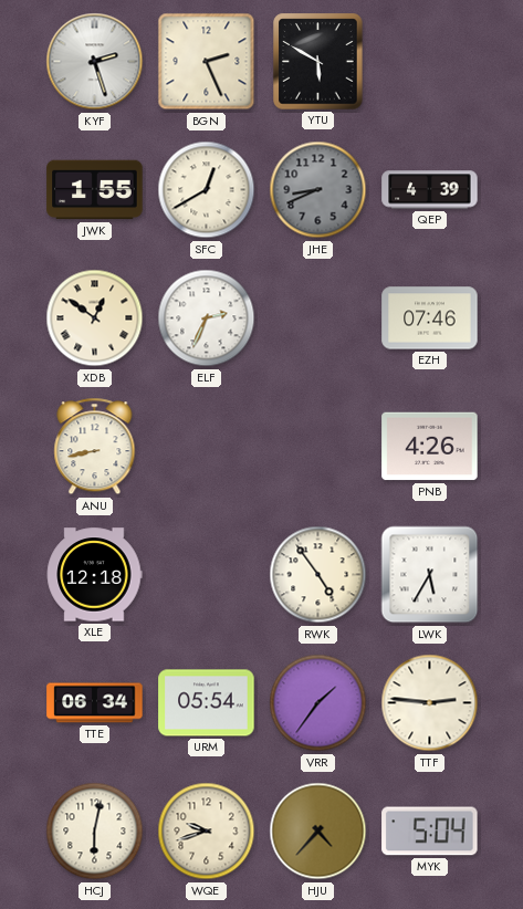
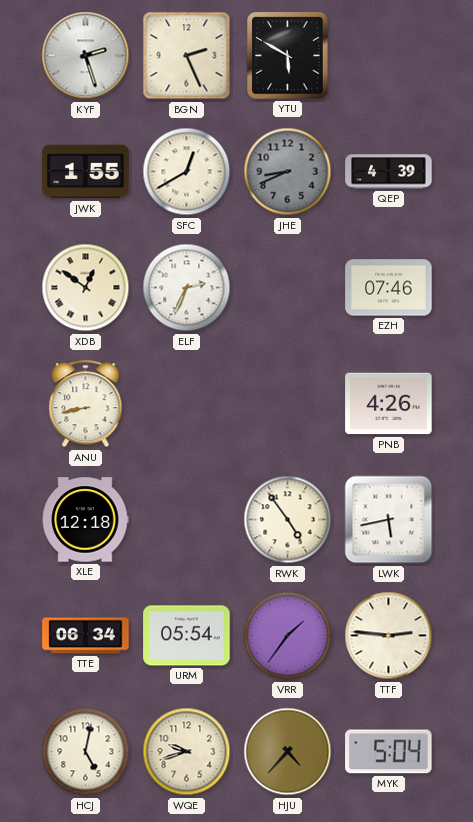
LWK: 5:35 -> 5:43 (389, 520)
HCJ: 6:02 -> 5:02 (86, 752)
